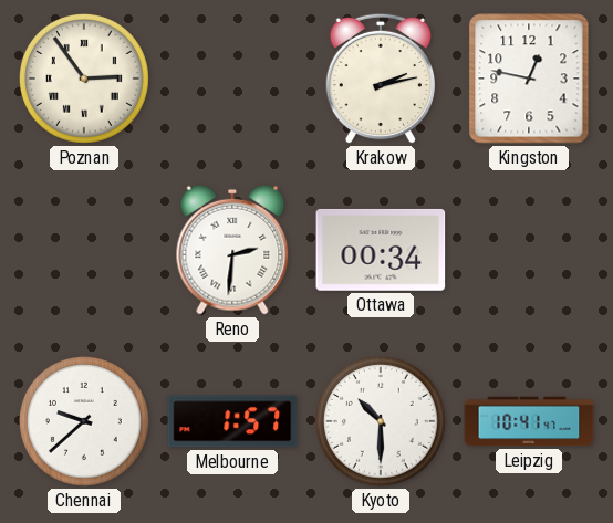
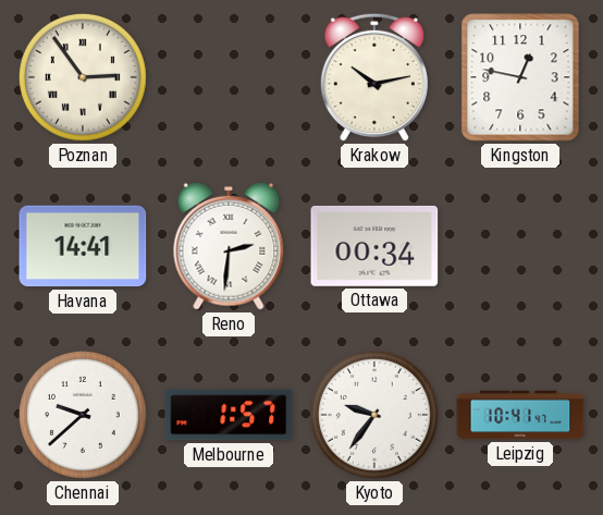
Krakow: 2:13 -> 10:13 (373, 77)
Havana: none -> 14:41 (83, 246)
Kyoto: 10:30 -> 9:36 (374, 415)
